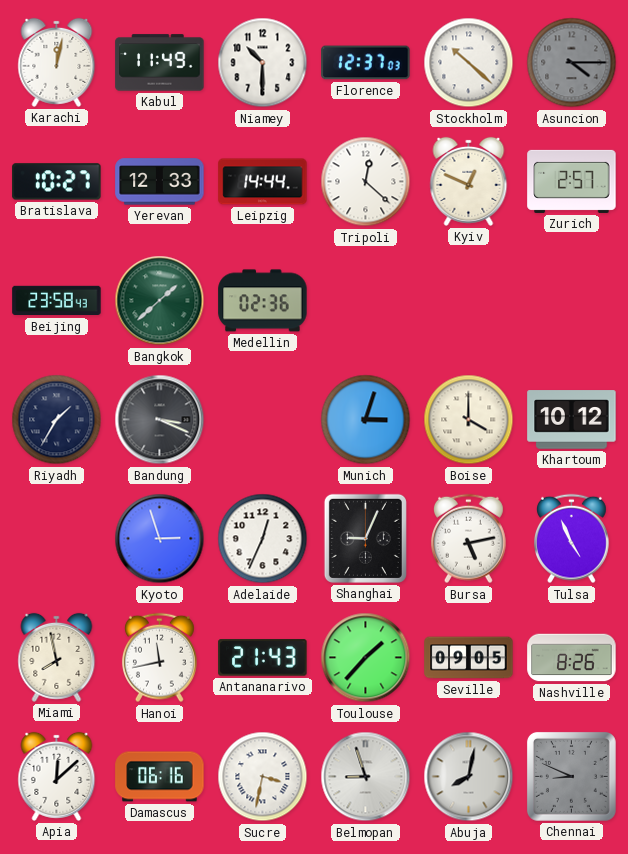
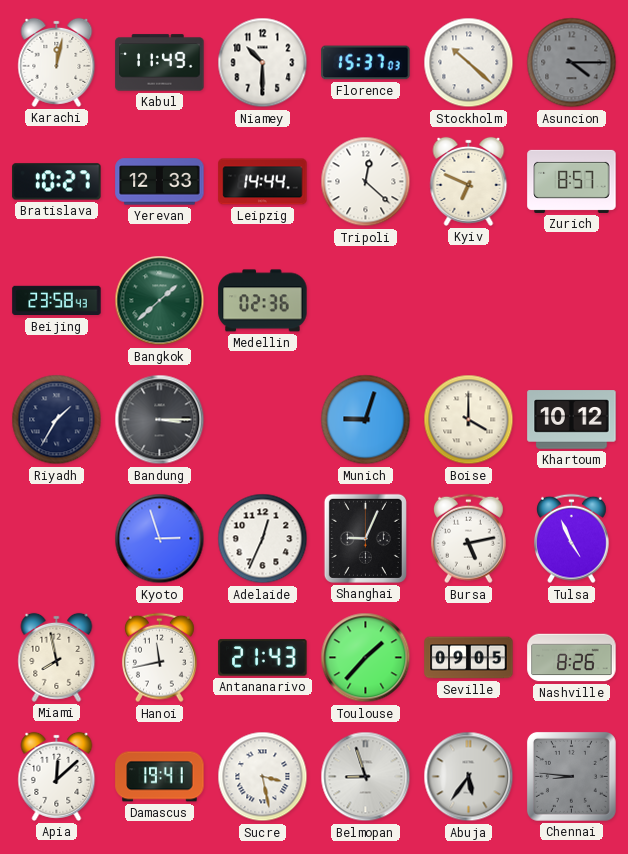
Florence: 12:37 -> 15:37 (366, 63)
Kyiv: 12:49 -> 6:49 (469, 181)
Zurich: 2:57 -> 8:57 (572, 181)
Bandung: 3:19 -> 3:15 (160, 420)
Munich: 3:03 -> 9:03 (366, 420)
Damascus: 06:16 -> 19:41 (160, 777)
Sucre: 3:32 -> 3:28 (263, 777)
Abuja: 8:02 -> 5:36 (469, 777)
Chennai: 8:49 -> 8:46 (571, 776)
